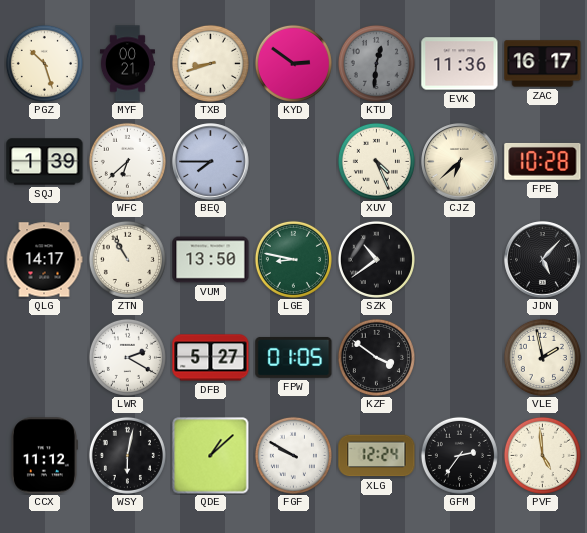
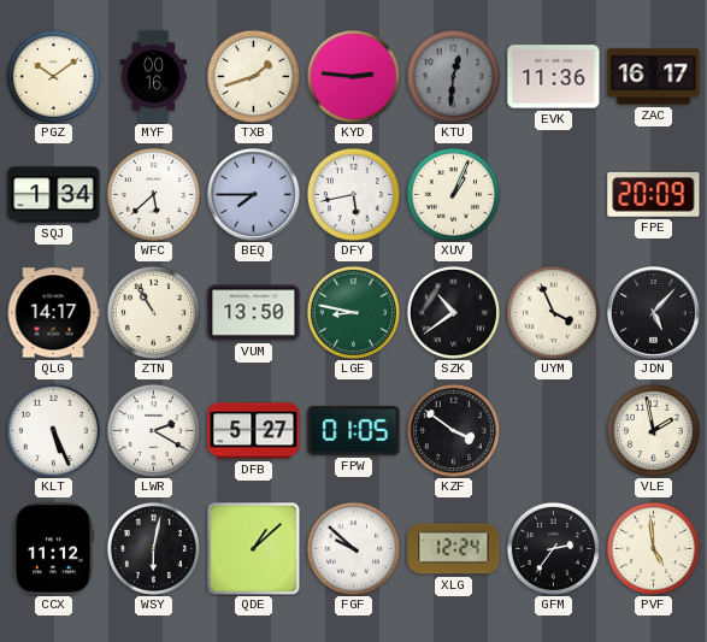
PGZ: 10:27 -> 10:09 (53, 76)
MYF: 00:21 -> 00:16 (153, 77)
TXB: 8:42 -> 1:42 (253, 76)
KYD: 2:51 -> 2:46 (353, 76)
SQJ: 1:39 -> 1:34 (54, 195)
WFC: 6:38 -> 5:38 (153, 194)
DFY: none -> 5:43 (353, 194)
XUV: 4:26 -> 1:04 (453, 194)
CJZ: 6:38 -> none (460, 162)
FPE: 10:28 -> 20:09 (654, 194)
UYM: none -> 3:56 (553, 312)
KLT: none -> 5:26 (53, 430)
FGF: 9:50 -> 9:52 (353, 548)
